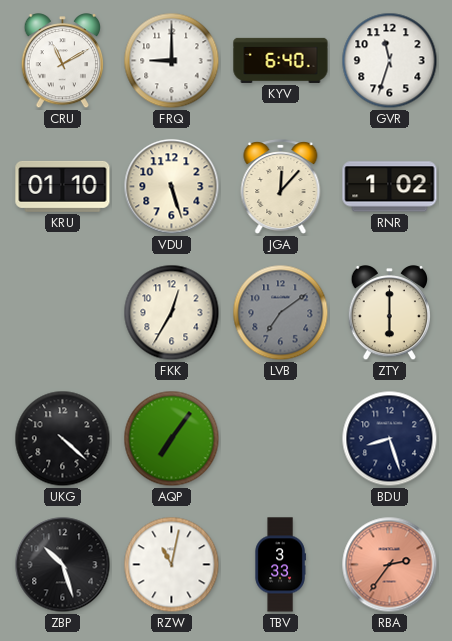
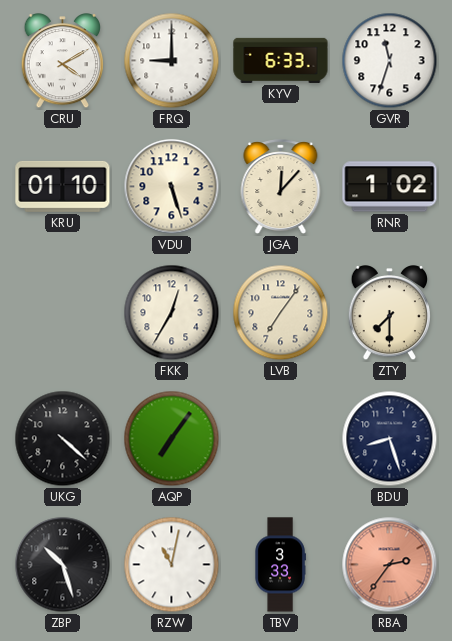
CRU: 11:10 -> 4:10 (62, 62)
KYV: 6:40 -> 6:33 (281, 60)
LVB: 7:09 -> 7:06 (281, 313)
LVB dial: grey -> cream (281, 313)
ZTY: 6:00 -> 7:30 (389, 314)
